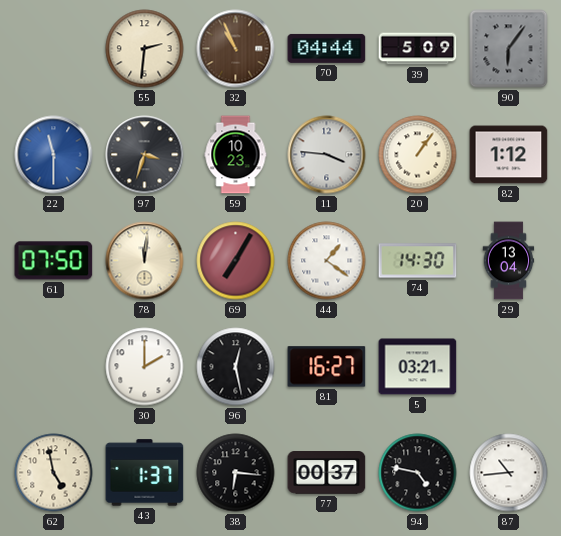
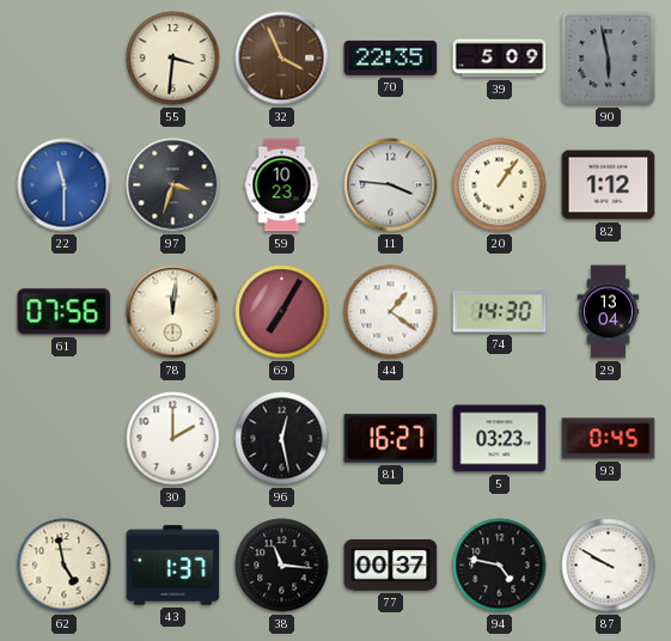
55: 2:31 -> 3:31 (173, 59)
32: 10:56 -> 3:56 (282, 59)
70: 04:44 -> 22:35 (391, 57)
90: 6:06 -> 5:58 (609, 59)
61: 07:50 -> 07:56 (65, 312)
5: 03:21 -> 03:23 (500, 439)
93: none -> 0:45 (609, 439)
38: 6:16 -> 11:16 (282, 566)
87: 10:44 -> 9:50 (609, 566)
